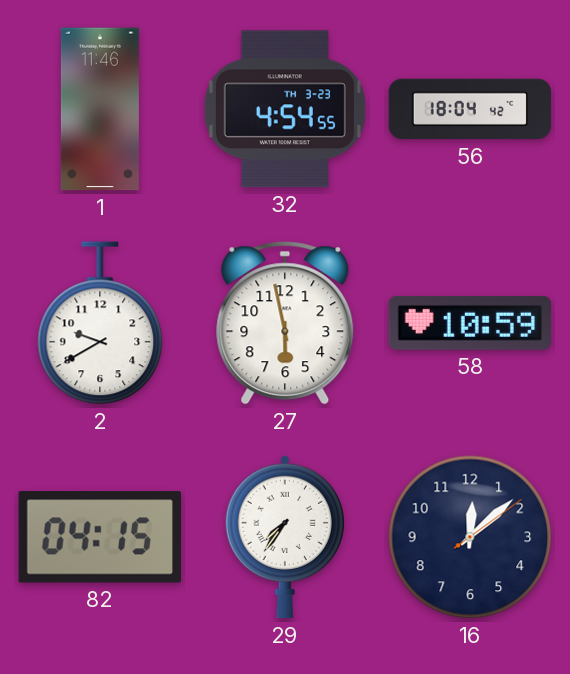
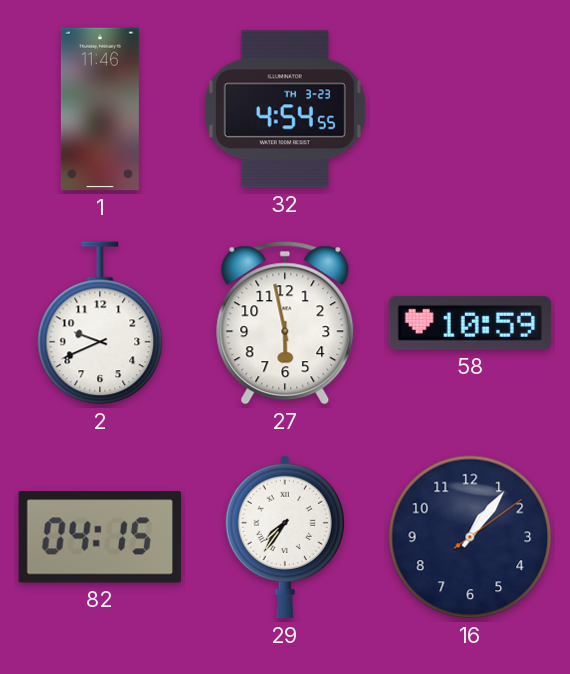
56: 18:04 -> none (470, 109)
2: 9:40 -> 9:41 (100, 323)
16: 12:08 -> 1:06 (470, 537)
